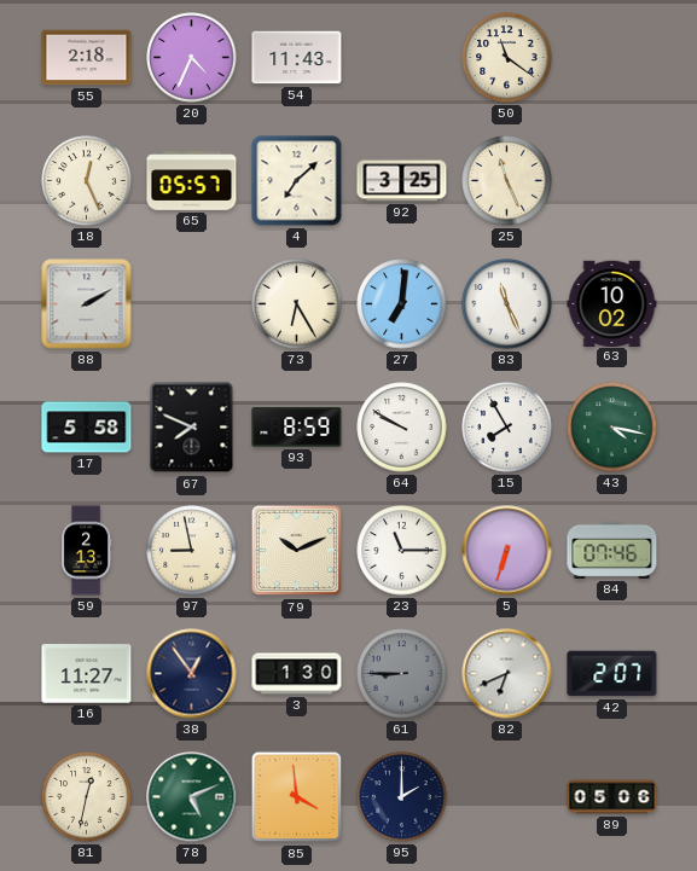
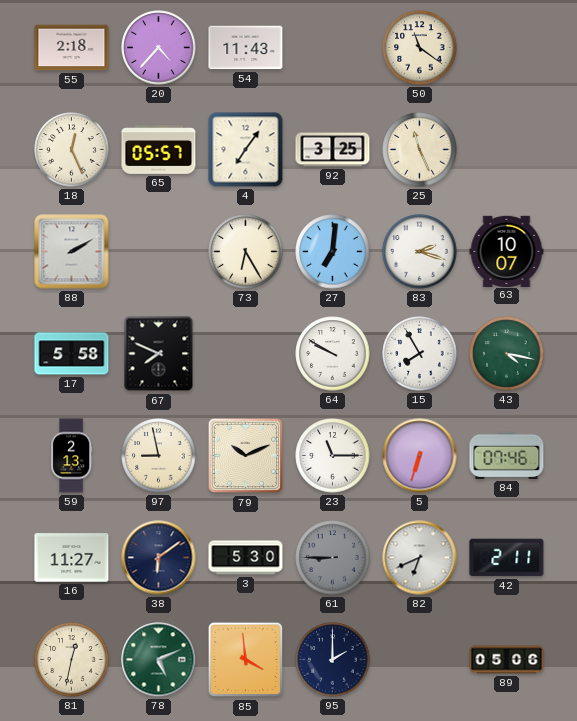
20: 4:34 -> 4:37 (159, 48)
4: 7:08 -> 7:06 (246, 150)
83: 11:26 -> 2:18 (420, 252)
63: 10:02 -> 10:07 (507, 251)
93: 8:59 -> none (297, 428)
38: 12:54 -> 6:09 (159, 558)
3: 1:30 -> 5:30 (246, 558)
42: 2:07 -> 2:11 (507, 558)
